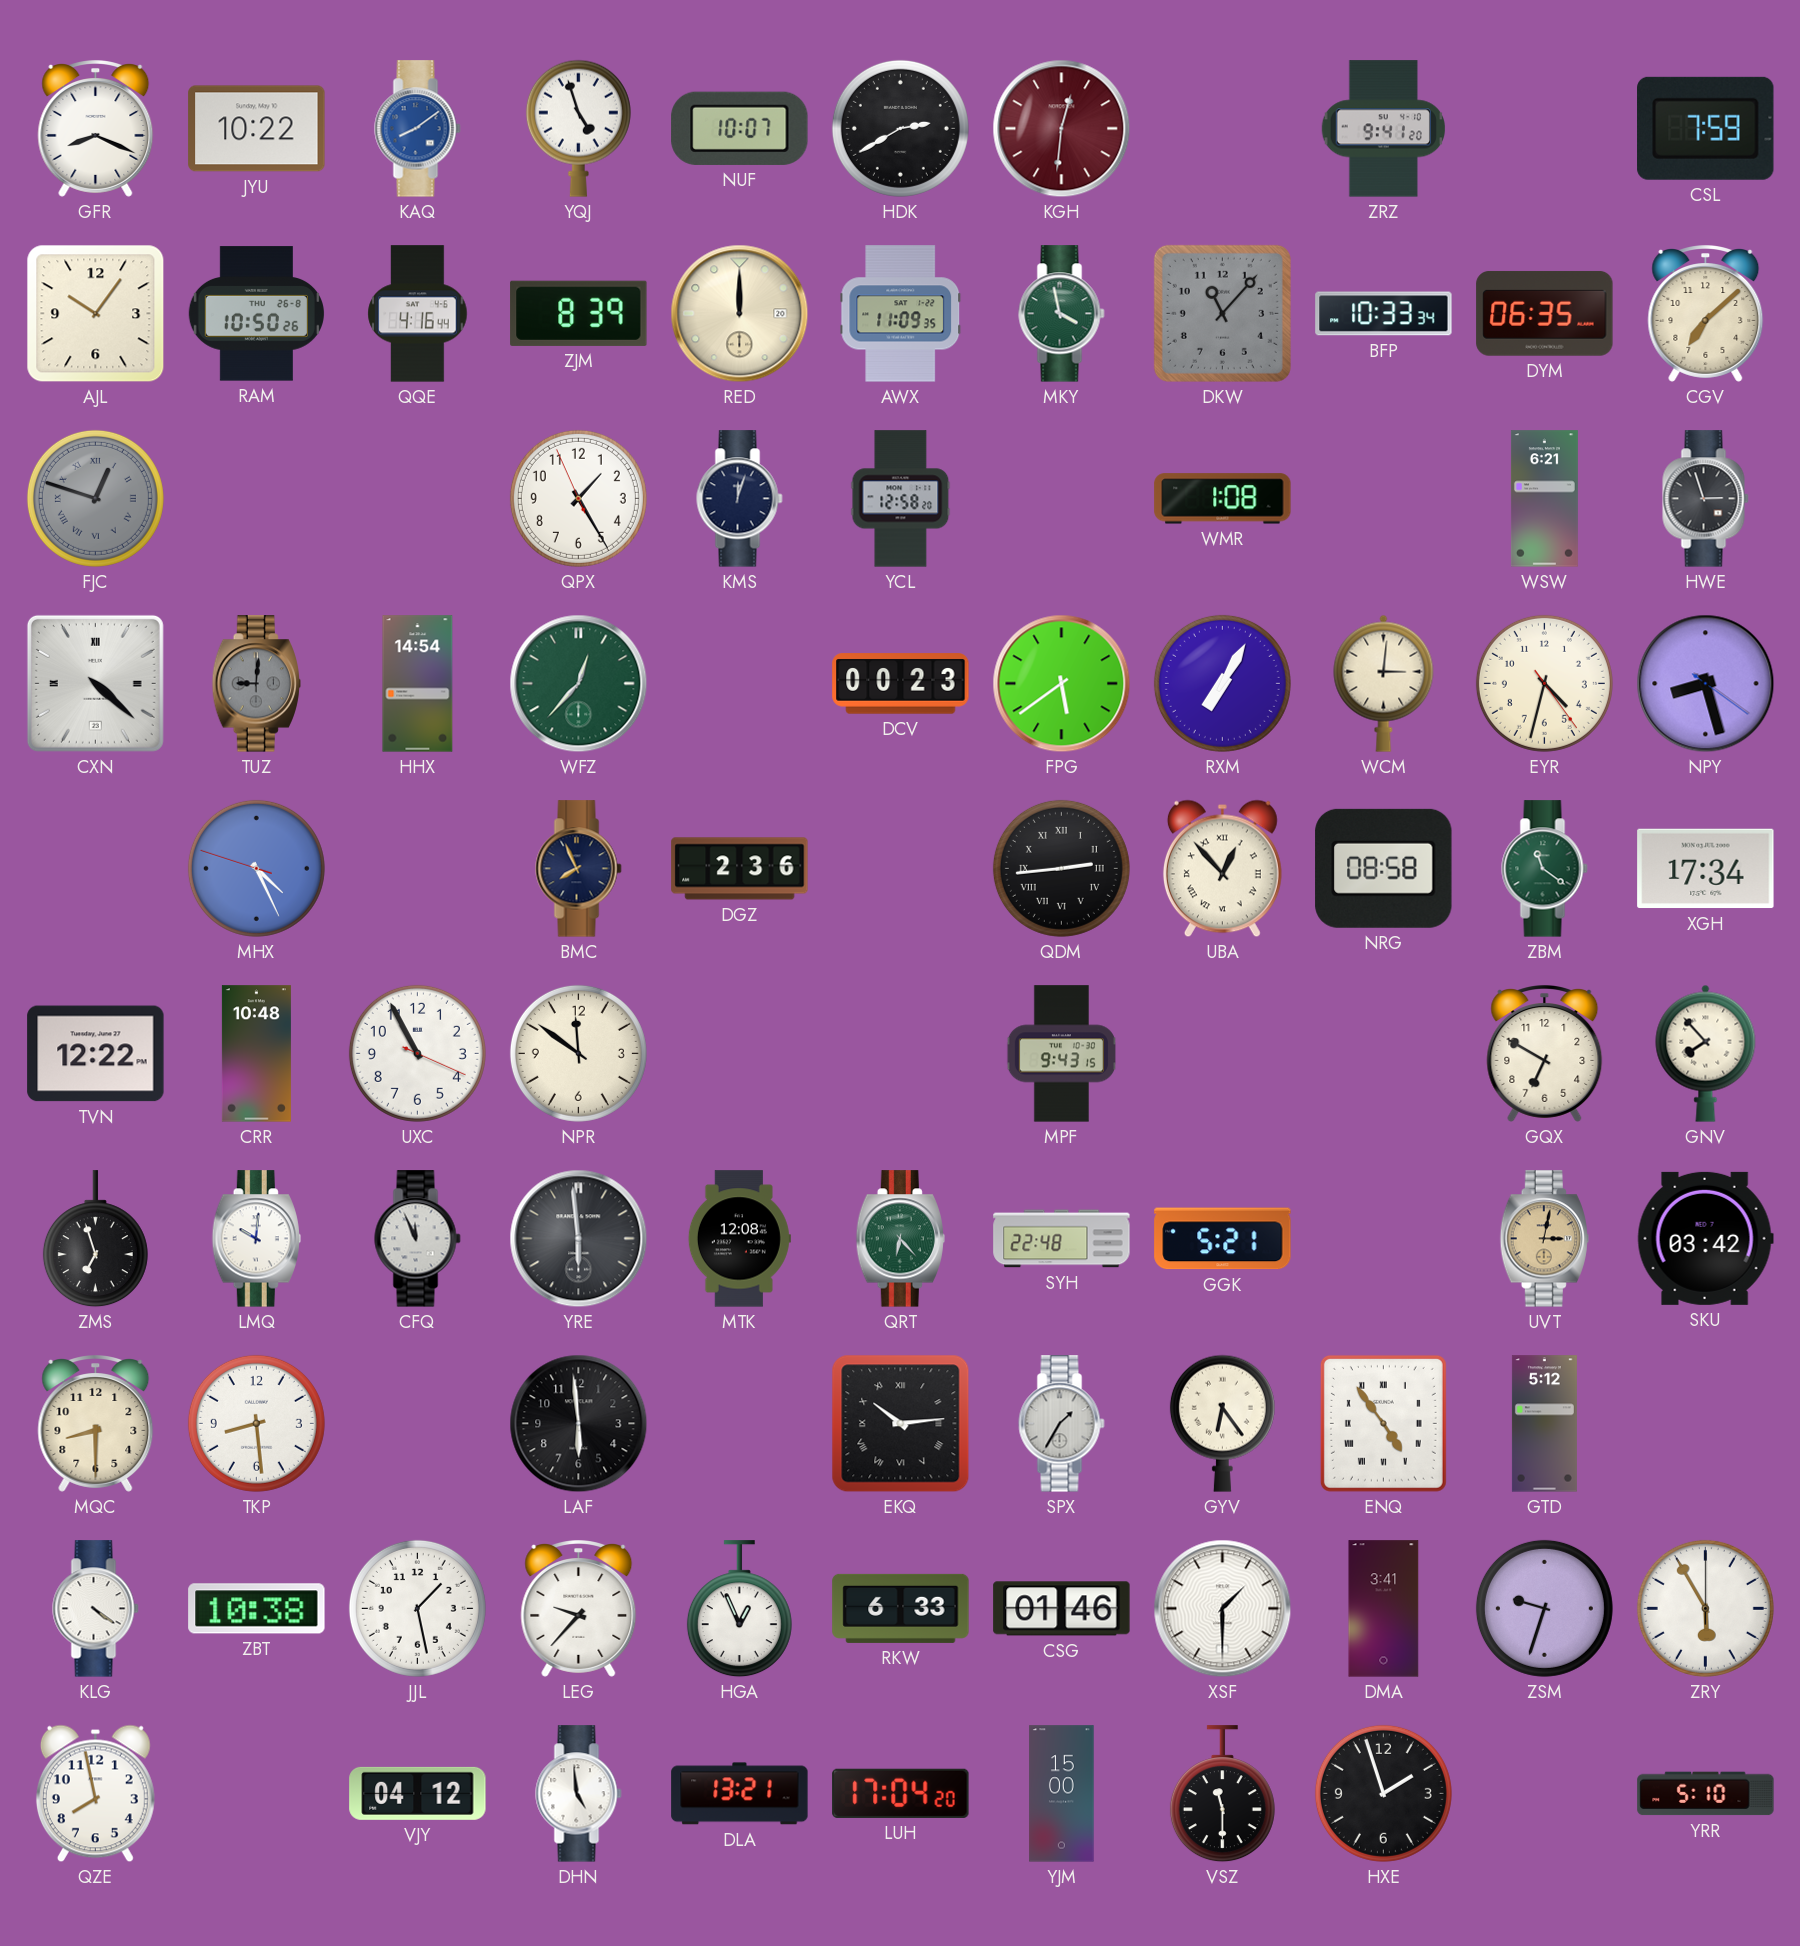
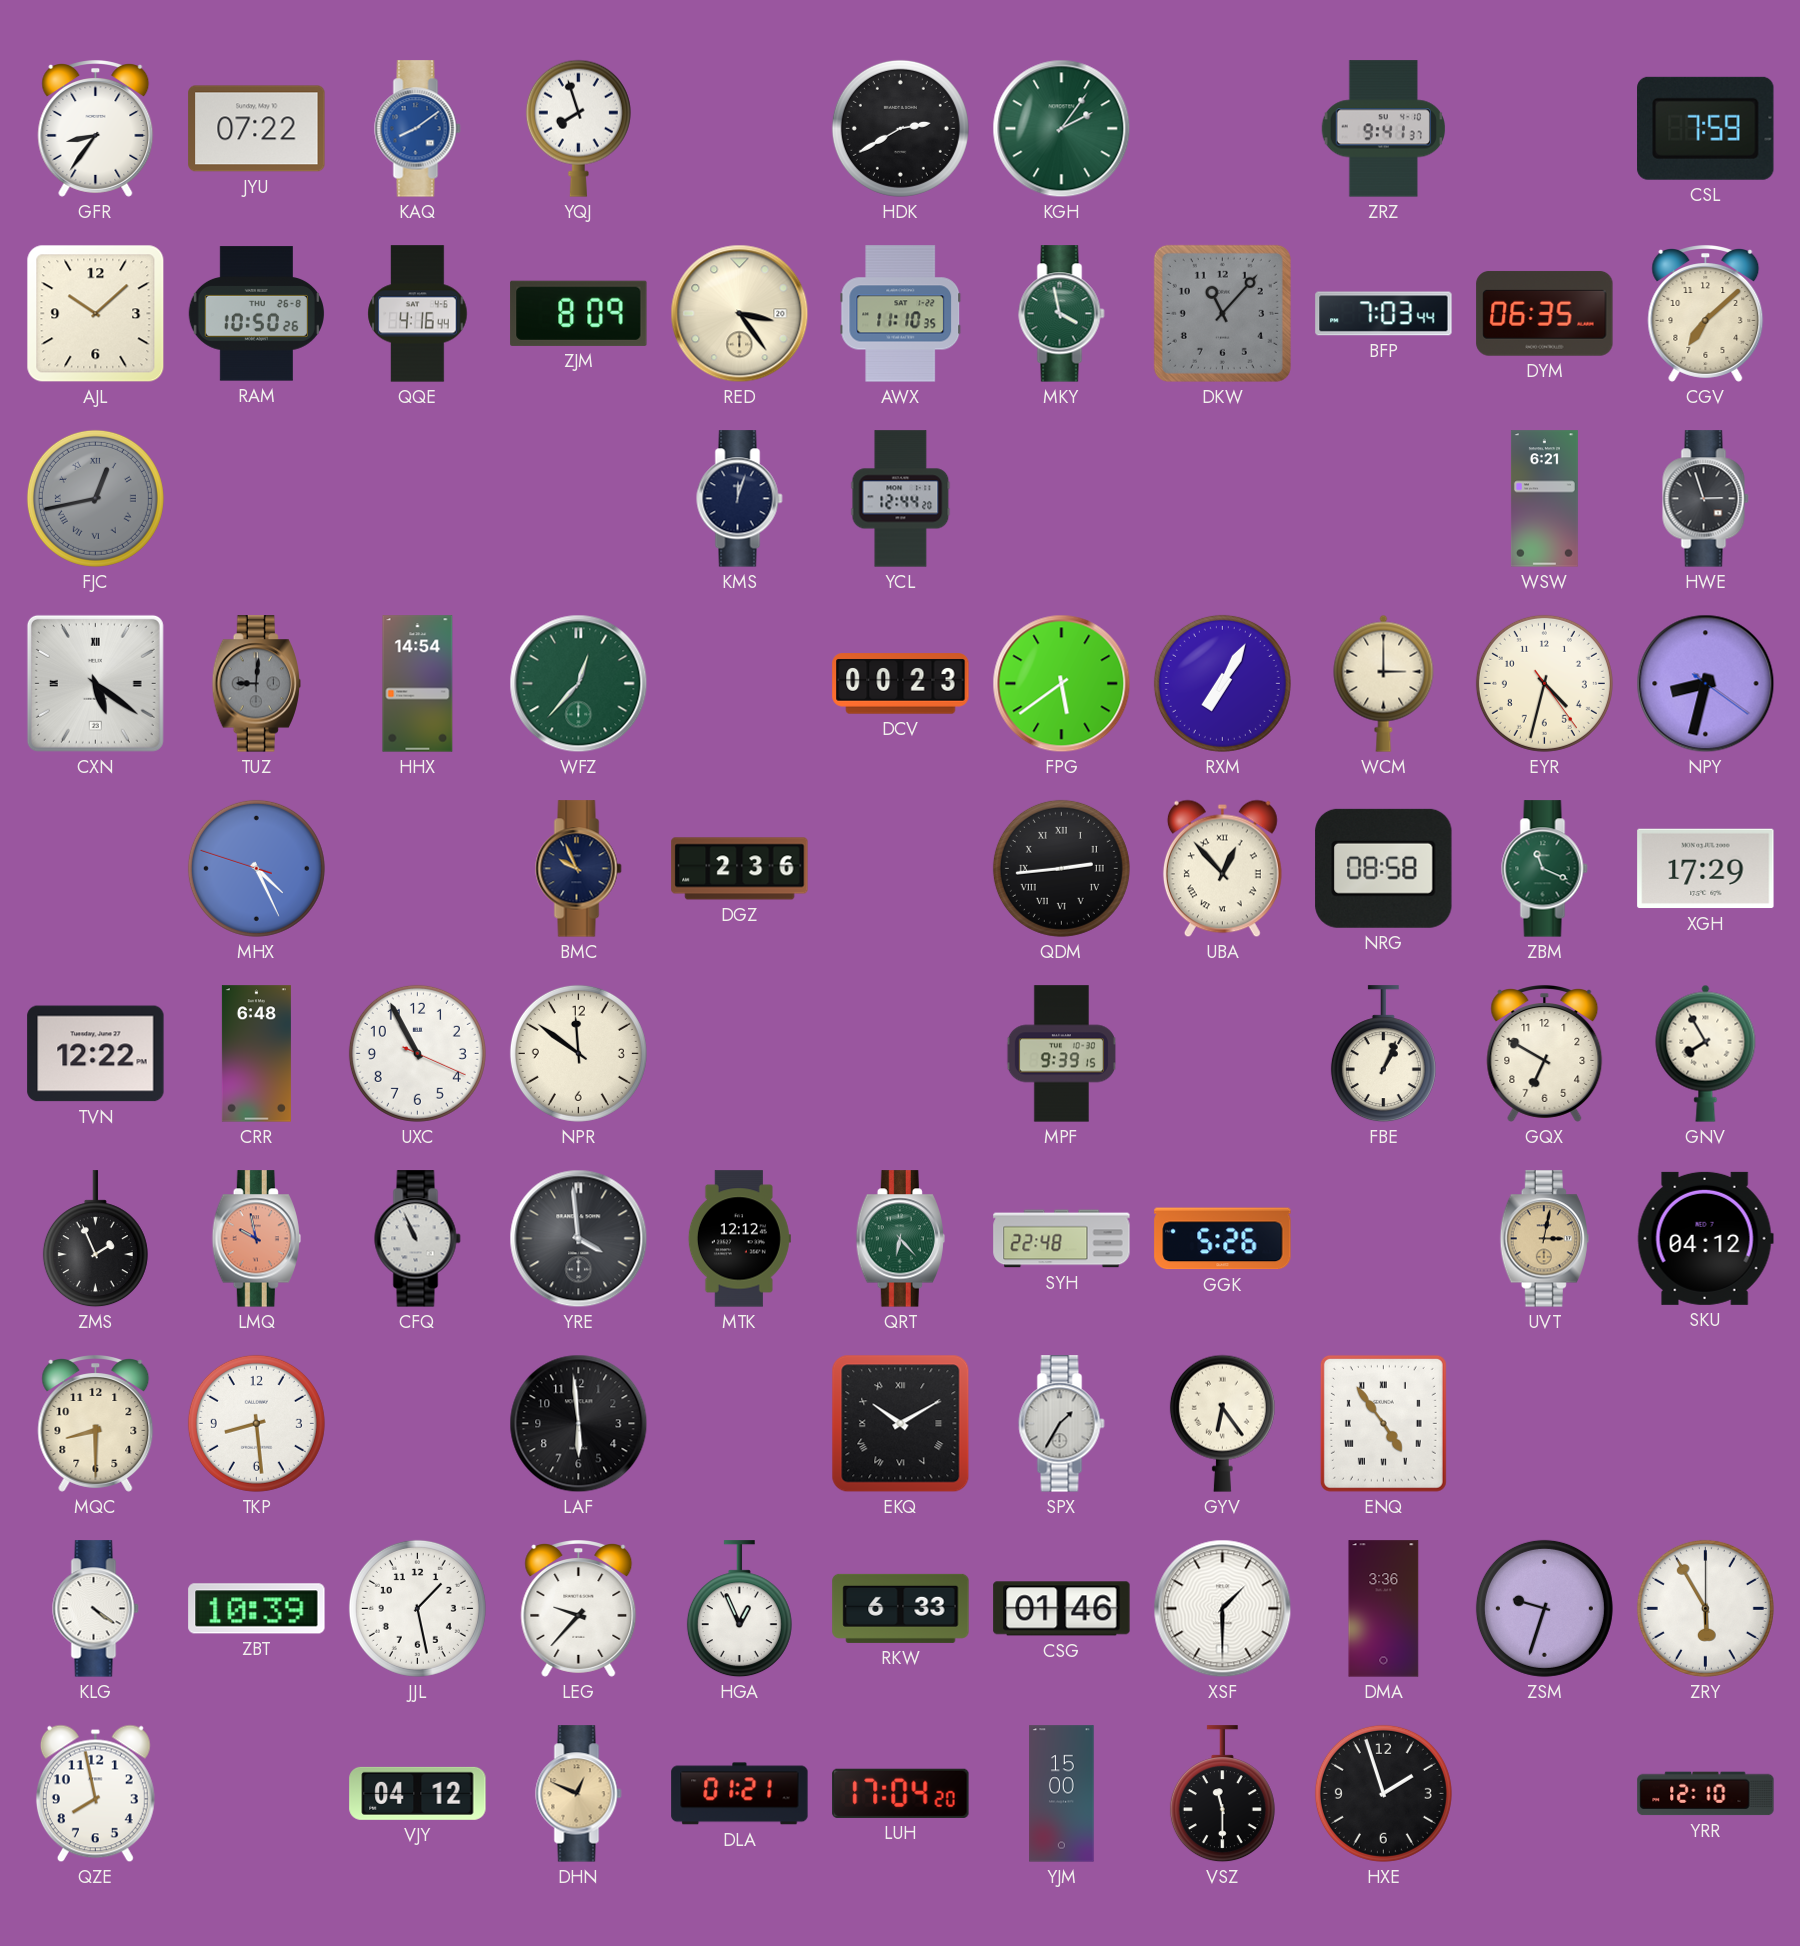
GFR: 8:19 -> 8:36 (96, 129)
JYU: 10:22 -> 07:22 (257, 129)
YQJ: 4:57 -> 7:57 (578, 128)
NUF: 10:07 -> none (740, 128)
KGH: 12:31 -> 2:06 (1062, 129)
KGH dial: burgundy -> green (1062, 129)
ZRZ: 9:41:20 -> 9:41:37 (1383, 129)
AJL: 10:06 -> 10:08 (96, 314)
ZJM: 8:39 -> 8:09 (579, 313)
RED: 12:00 -> 3:24 (740, 314)
AWX: 11:09 -> 11:10 (901, 314)
BFP: 10:33 -> 7:03 (1384, 314)
FJC: 12:48 -> 12:43 (95, 498)
QPX: 1:24 -> none (578, 498)
YCL: 12:58 -> 12:44 (901, 499)
WMR: 1:08 -> none (1223, 499)
CXN: 4:22 -> 5:21 (95, 683)
WCM: 3:01 -> 3:00 (1384, 683)
NPY: 8:27 -> 8:32 (1706, 684)
BMC: 7:56 -> 9:56 (579, 869)
ZBM: 11:21 -> 11:19 (1545, 869)
XGH: 17:34 -> 17:29 (1706, 869)
CRR: 10:48 -> 6:48 (256, 1054)
MPF: 9:43 -> 9:39 (1061, 1054)
FBE: none -> 1:04 (1383, 1054)
GNV: 7:53 -> 7:55 (1706, 1053)
ZMS: 6:57 -> 1:56 (95, 1239)
LMQ: 10:01 -> 9:58 (256, 1239)
LMQ dial: white -> salmon (256, 1239)
CFQ: 11:56 -> 10:56 (418, 1239)
YRE: 5:59 -> 3:59 (579, 1239)
MTK: 12:08 -> 12:12 (739, 1239)
GGK: 5:21 -> 5:26 (1223, 1239)
SKU: 03:42 -> 04:12 (1705, 1238)
EKQ: 10:14 -> 10:10 (901, 1424)
GTD: 5:12 -> none (1544, 1424)
ZBT: 10:38 -> 10:39 (257, 1609)
DMA: 3:41 -> 3:36 (1384, 1609)
DHN: 4:59 -> 12:49 (579, 1794)
DHN dial: white -> champagne (579, 1794)
DLA: 13:21 -> 01:21 (740, 1794)
YRR: 5:10 -> 12:10 (1706, 1794)
